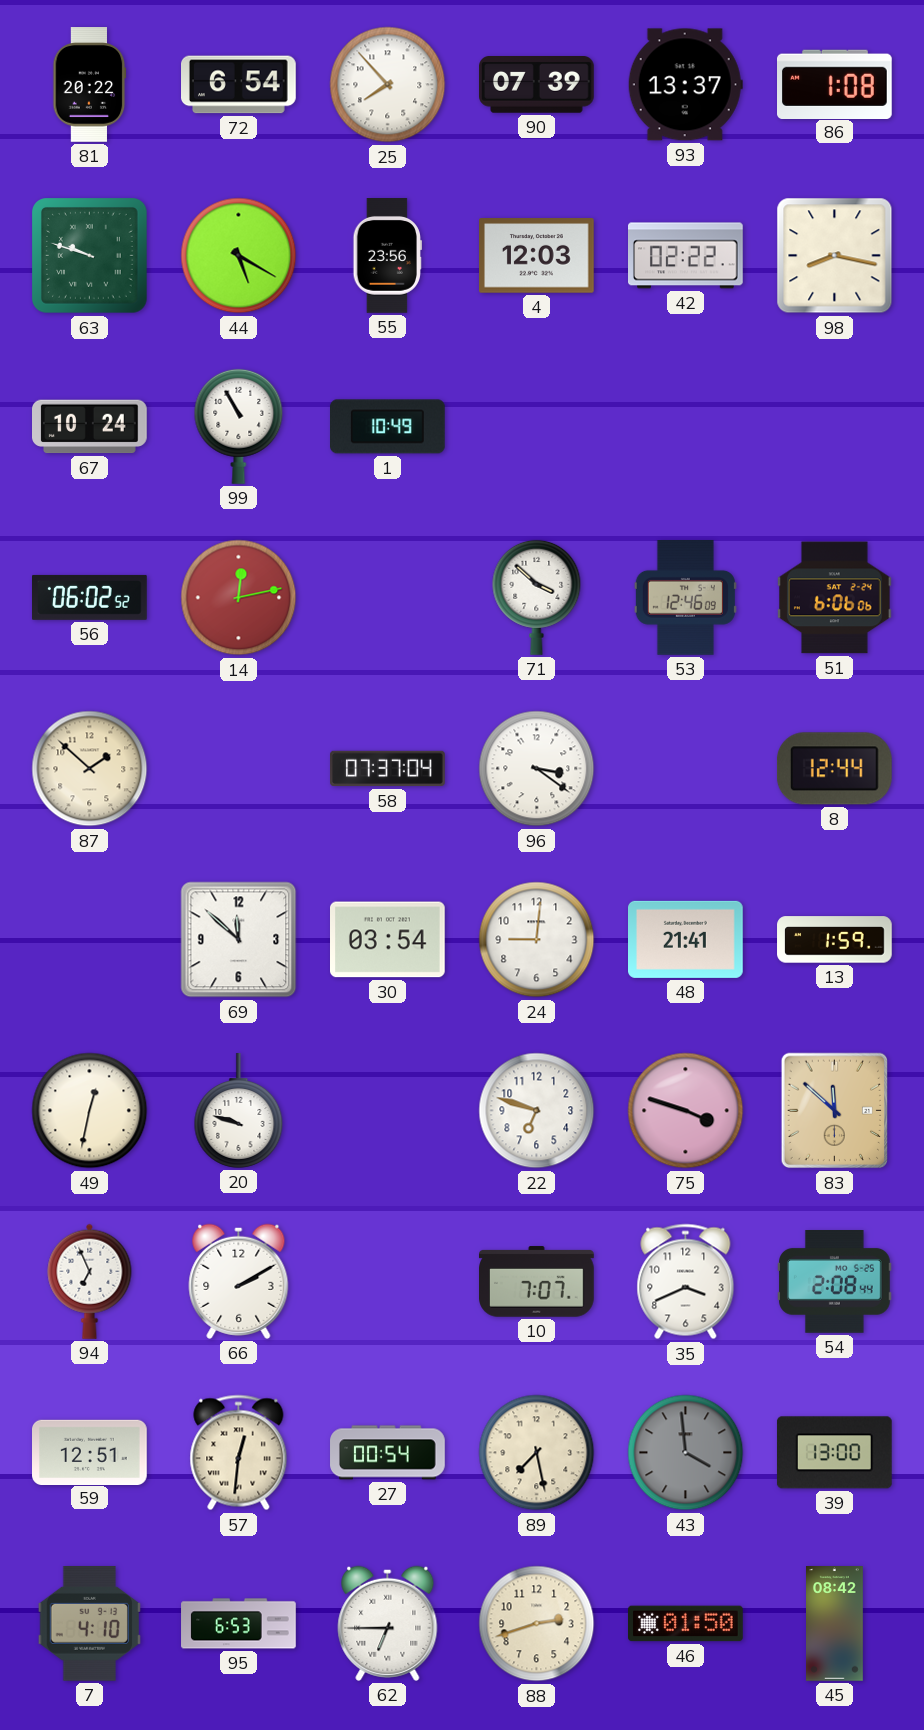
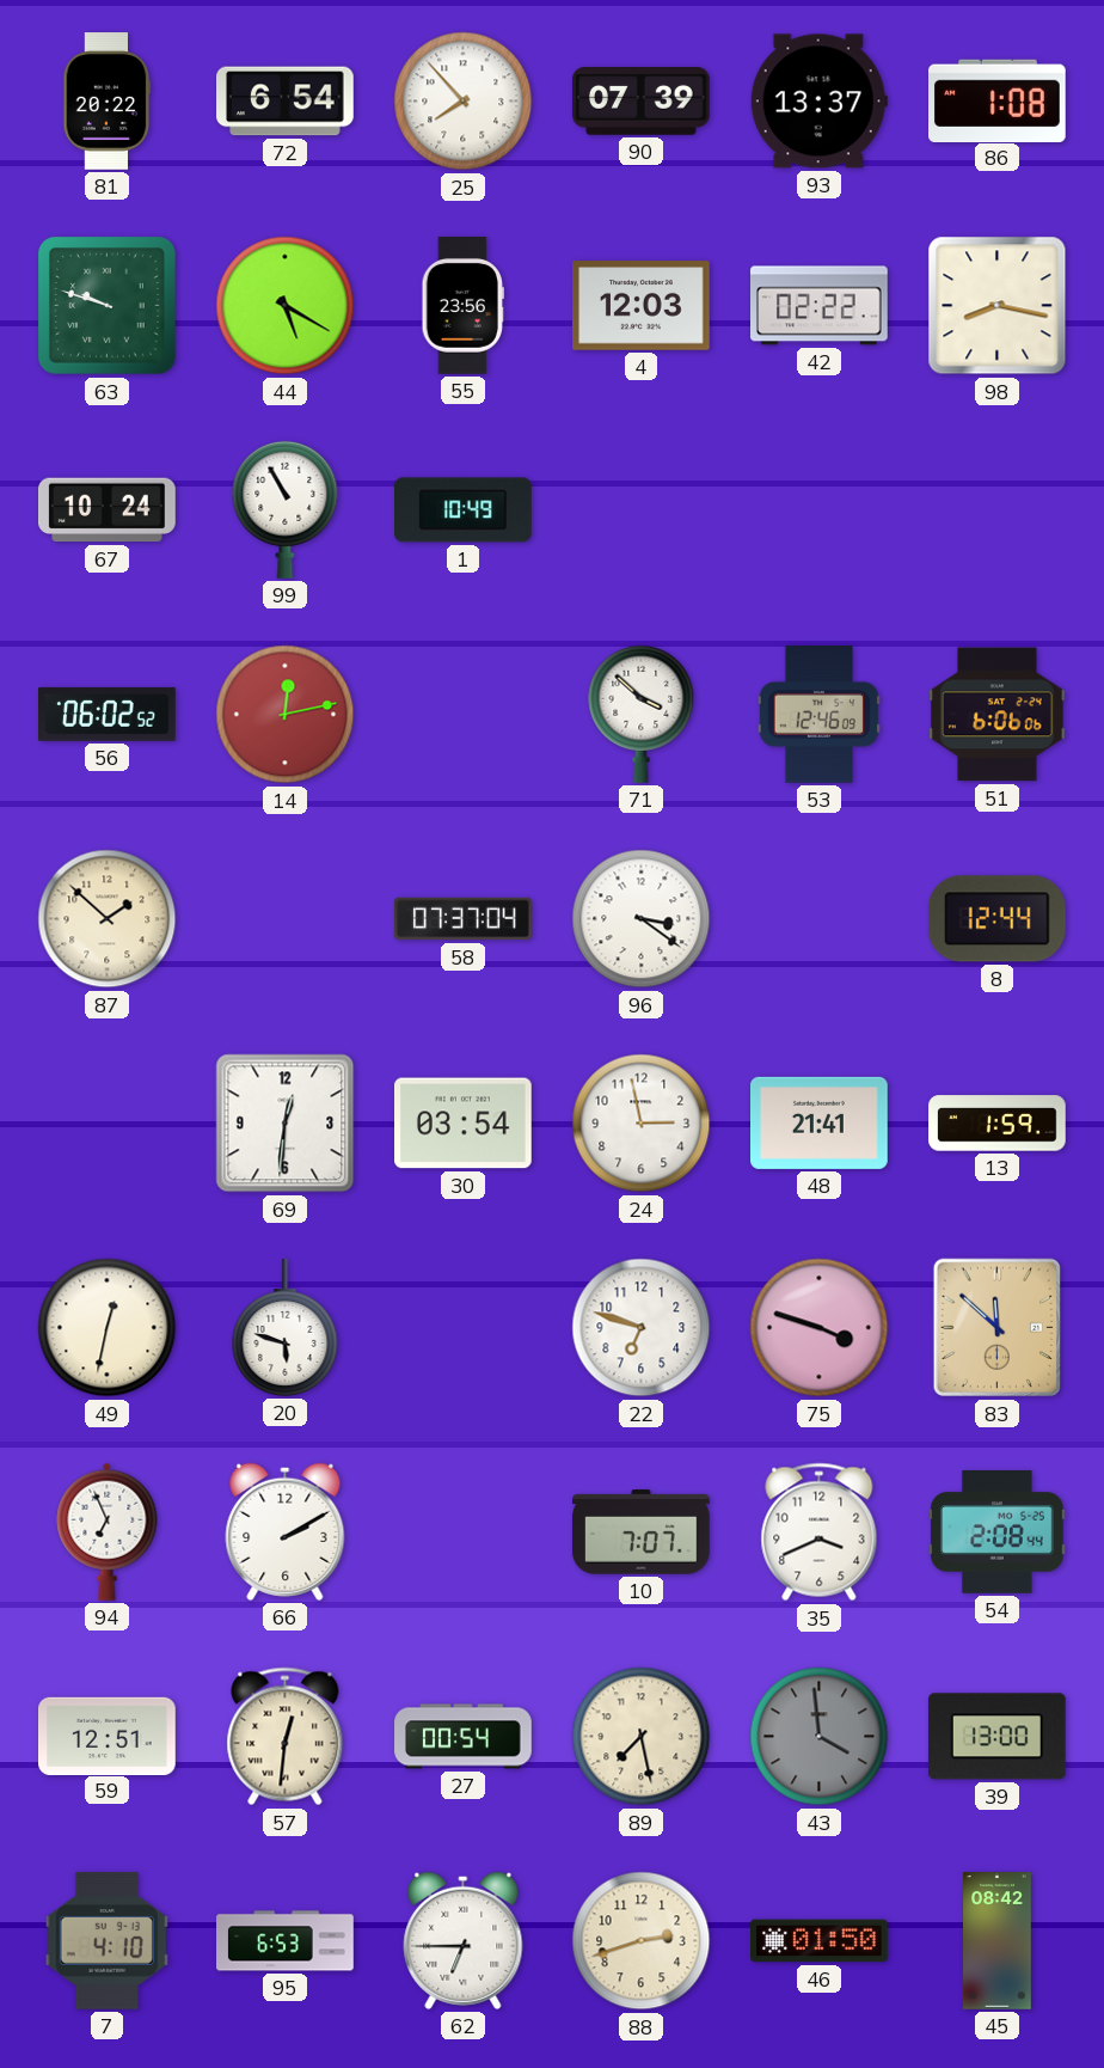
69: 11:52 -> 12:31 (286, 1124)
24: 9:01 -> 2:58 (642, 1124)
20: 9:48 -> 5:48 (286, 1328)
